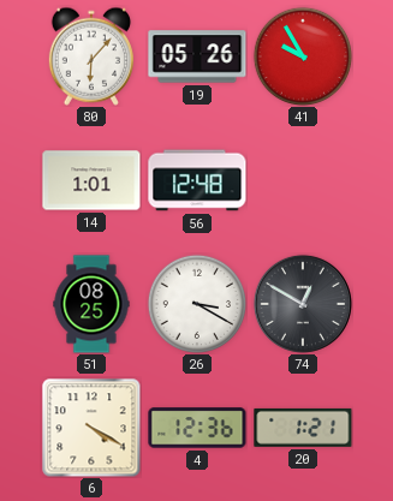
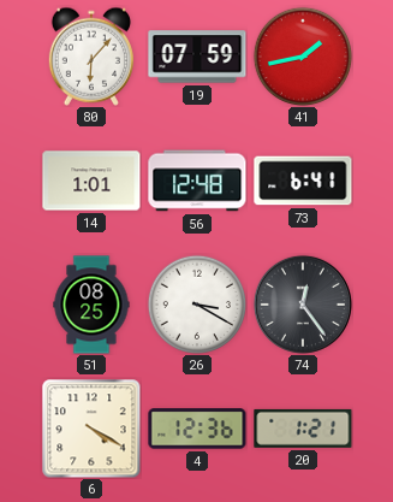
19: 05:26 -> 07:59 (197, 57)
41: 9:55 -> 1:43 (302, 55)
73: none -> 6:41 (303, 181)
74: 12:50 -> 12:24 (303, 305)
